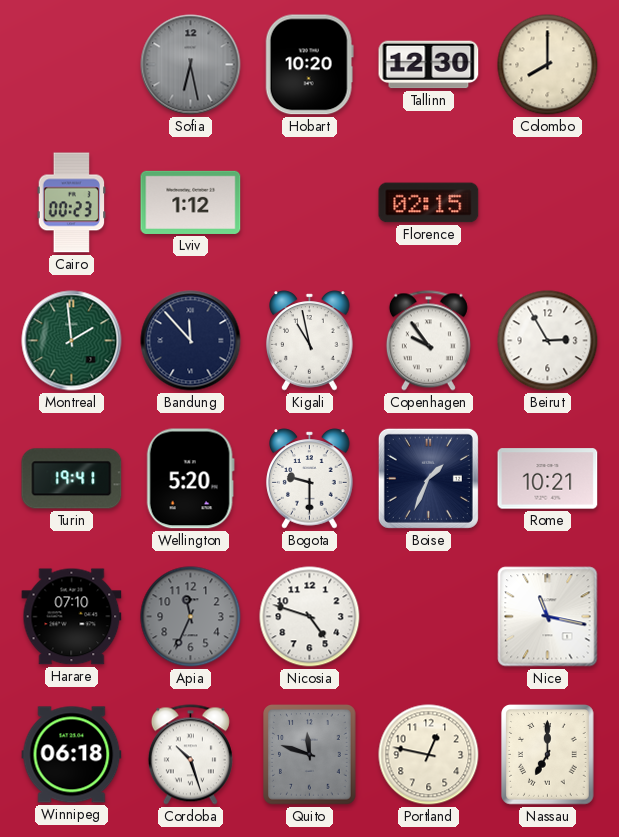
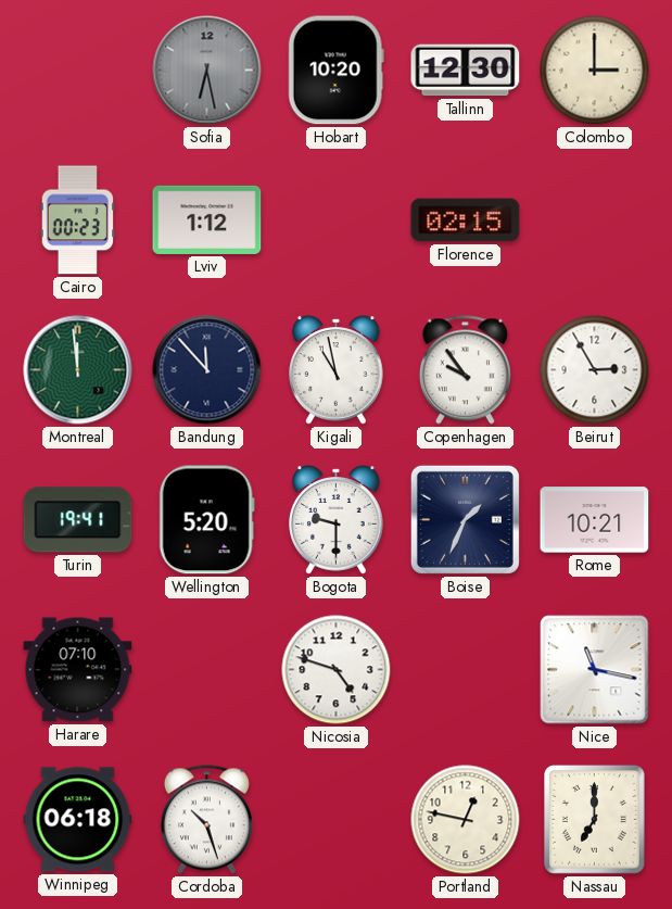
Colombo: 8:00 -> 3:00 (595, 71)
Montreal: 1:59 -> 11:59 (78, 370)
Apia: 11:34 -> none (191, 617)
Quito: 11:48 -> none (310, 755)
